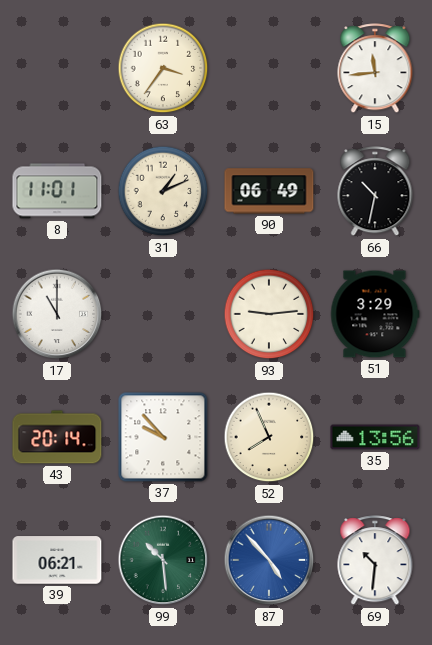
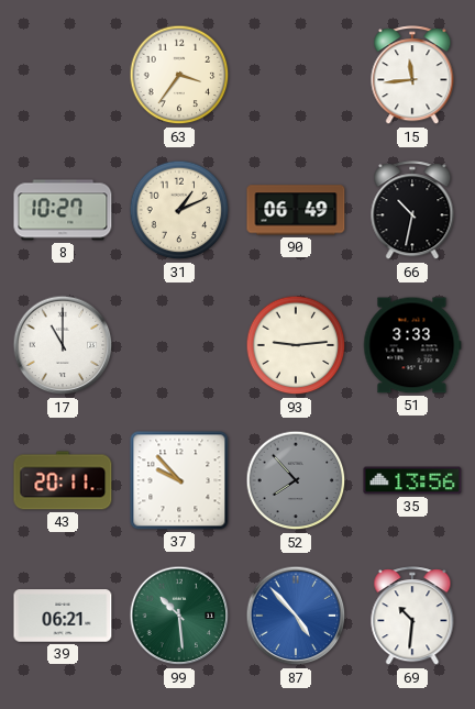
8: 11:01 -> 10:27 (63, 210)
51: 3:29 -> 3:33 (412, 345)
43: 20:14 -> 20:11 (63, 480)
52: 7:56 -> 7:53 (296, 480)
52 dial: cream -> grey (296, 480)
